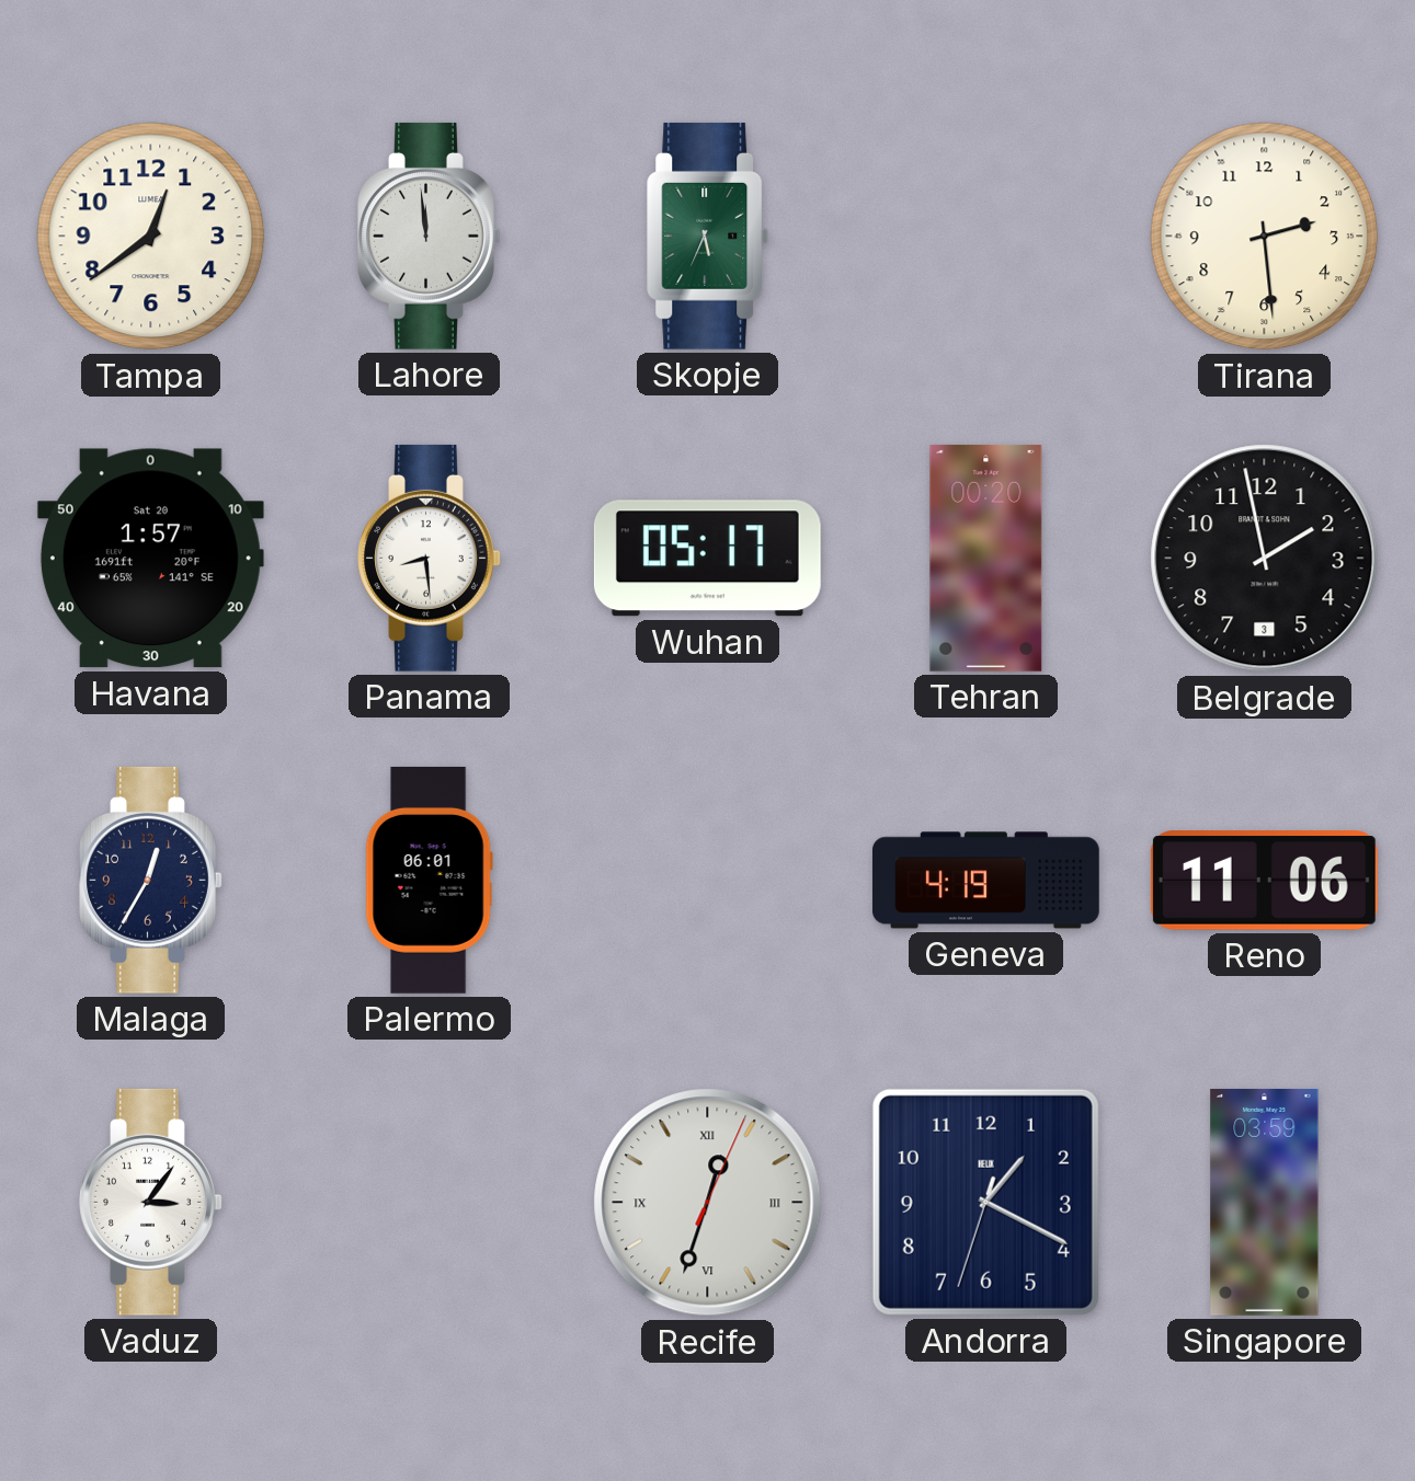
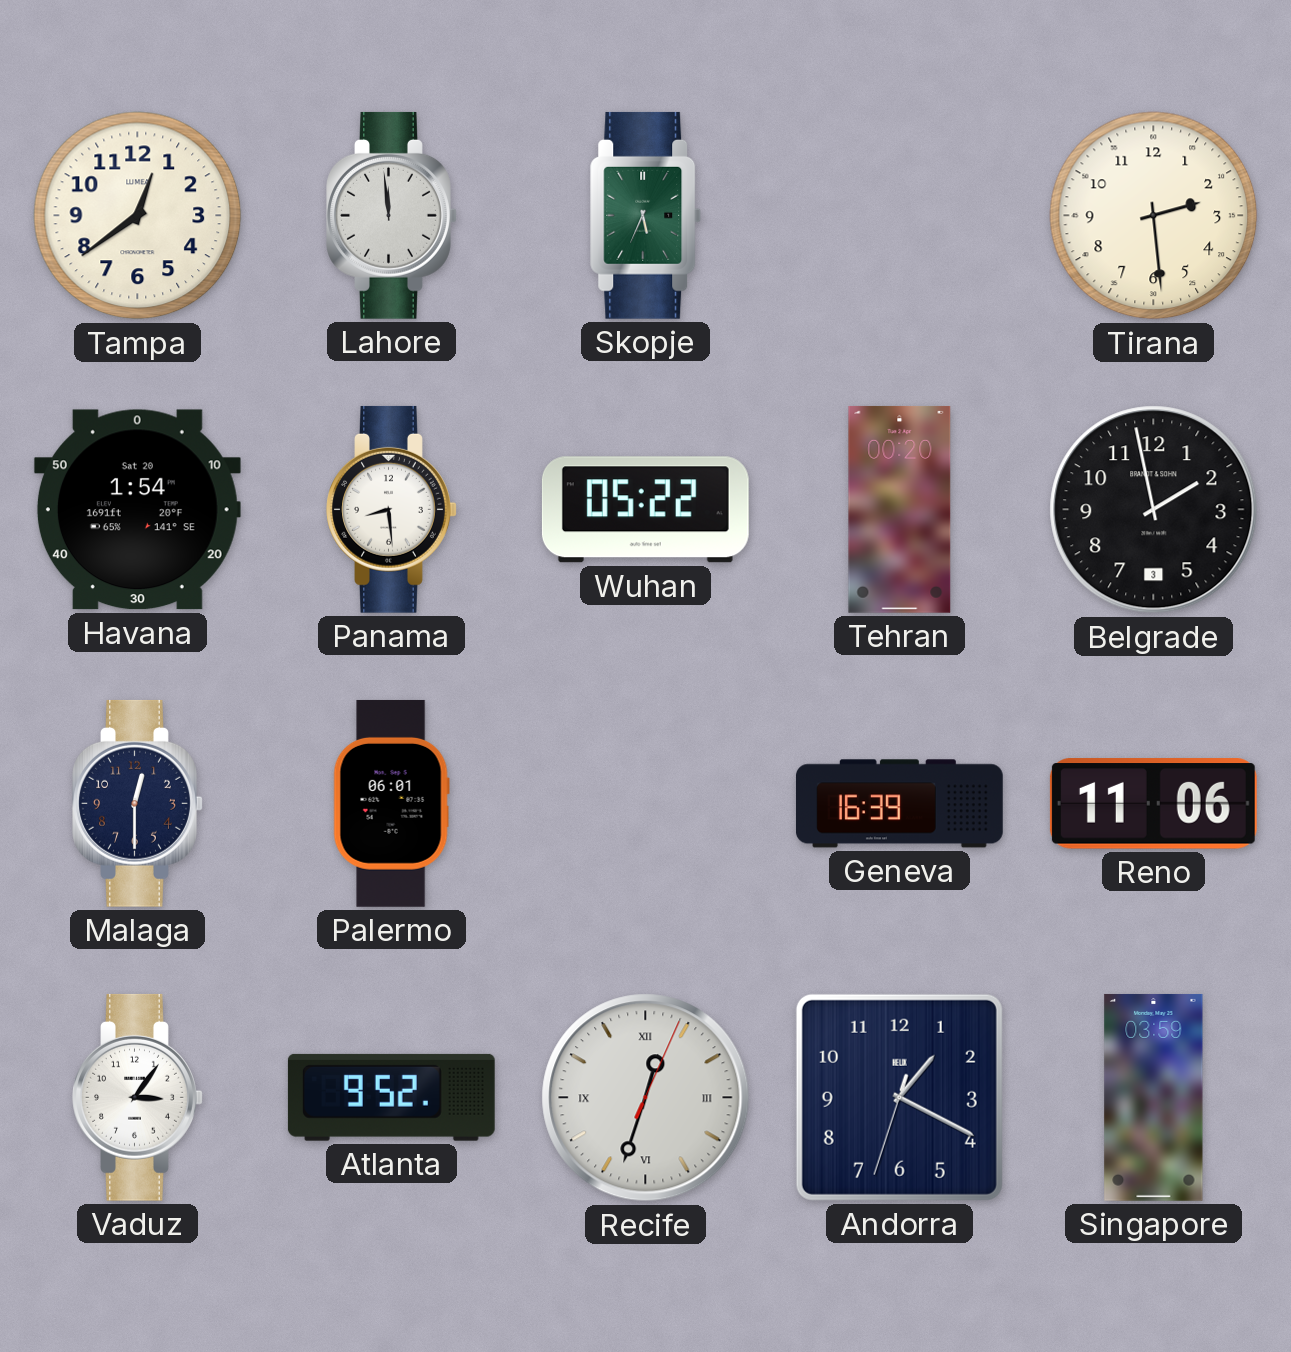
Havana: 1:57 -> 1:54 (137, 510)
Wuhan: 05:17 -> 05:22 (645, 510)
Malaga: 12:35 -> 12:30 (138, 803)
Geneva: 4:19 -> 16:39 (899, 804)
Atlanta: none -> 9:52 (391, 1097)
